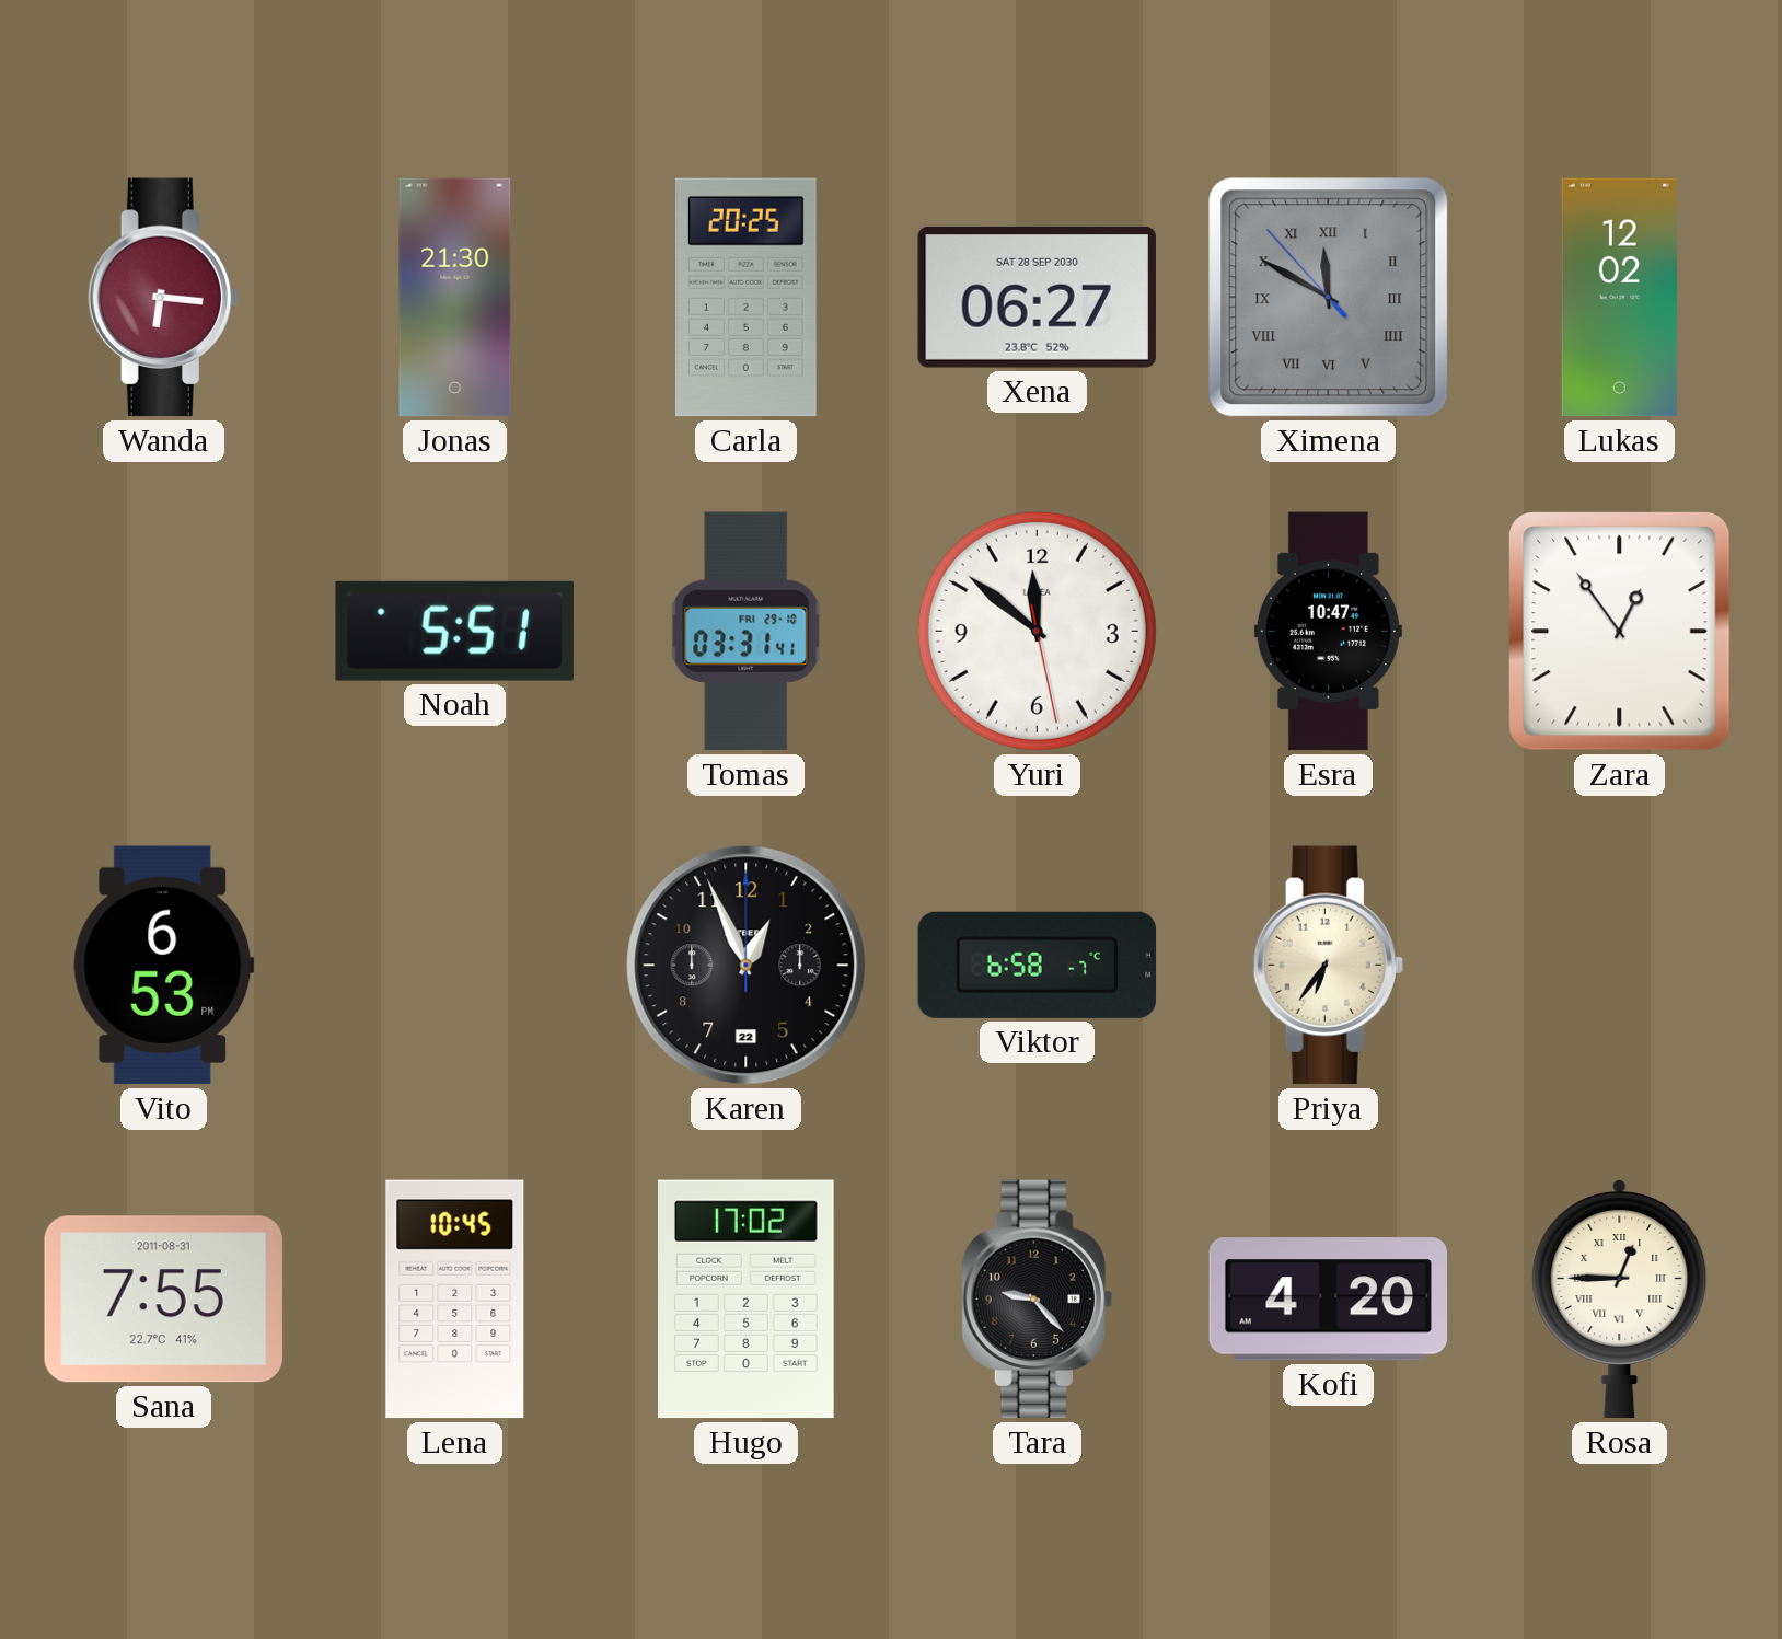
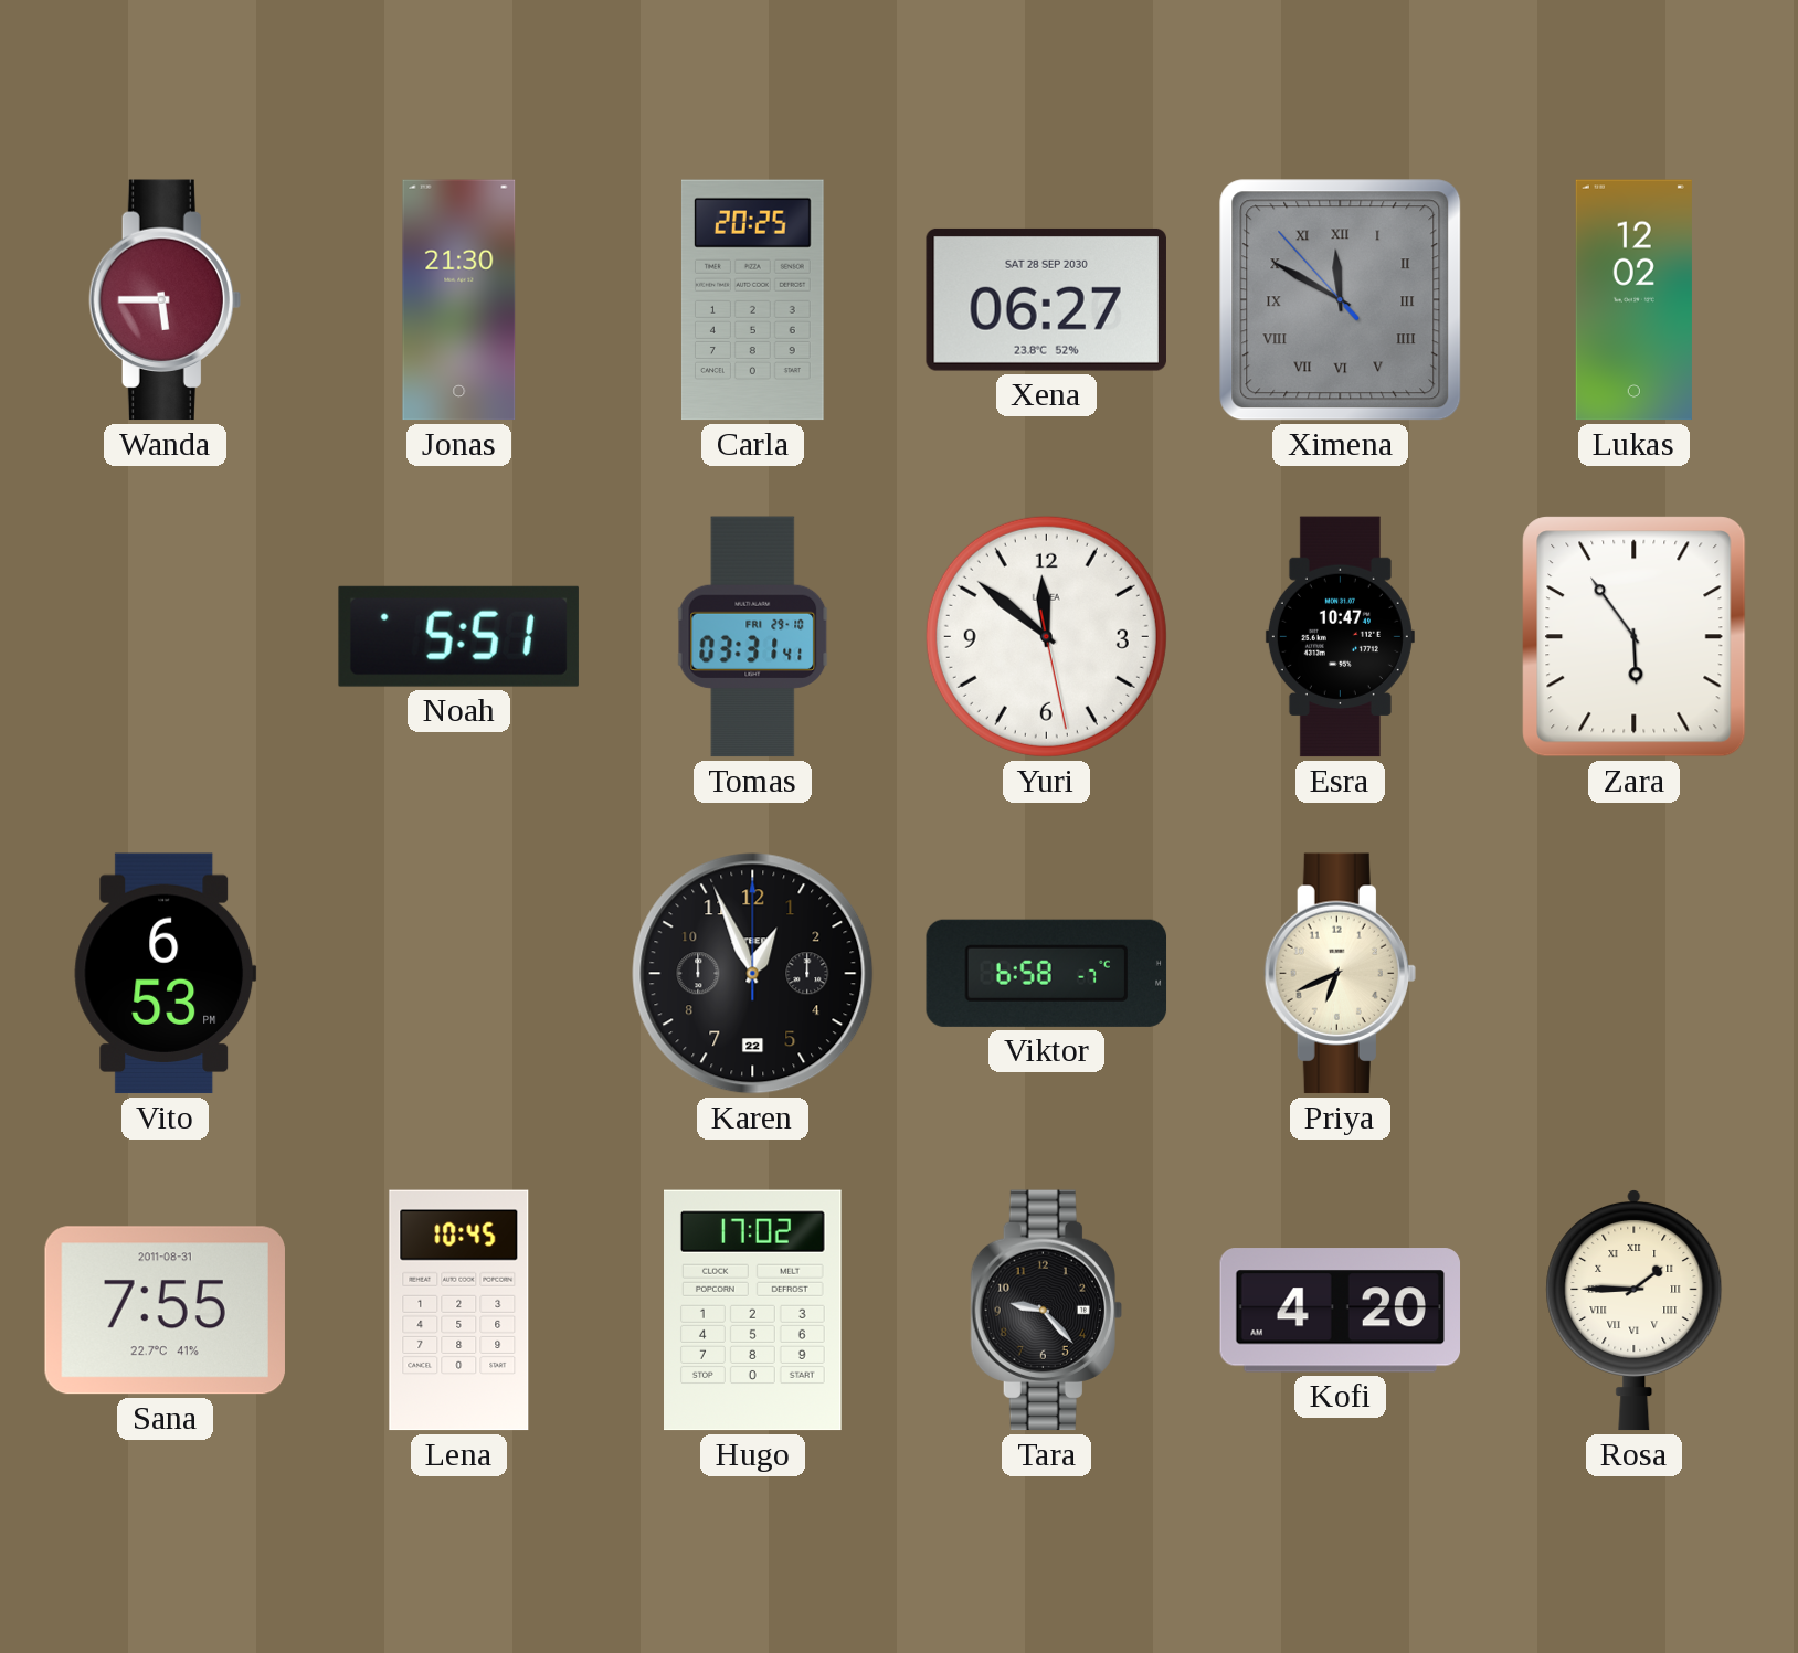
Wanda: 6:16 -> 5:45 (165, 300)
Zara: 12:54 -> 5:54 (1635, 637)
Priya: 6:36 -> 6:41 (1340, 974)
Rosa: 12:45 -> 1:45 (1635, 1310)
